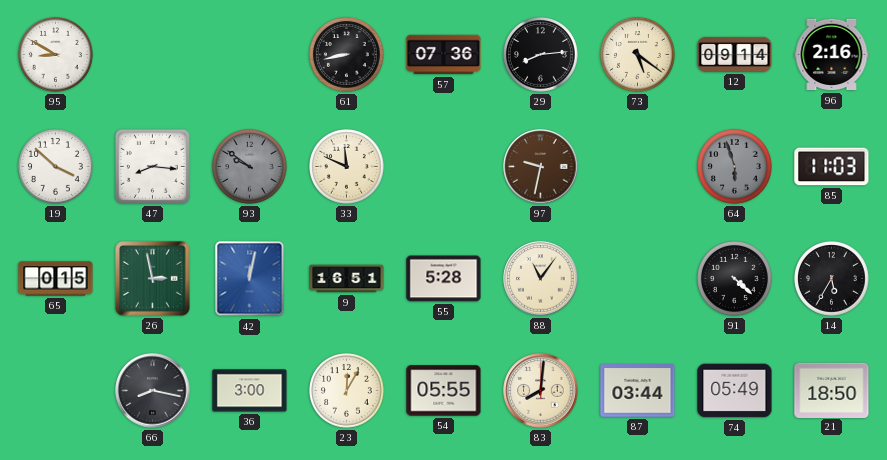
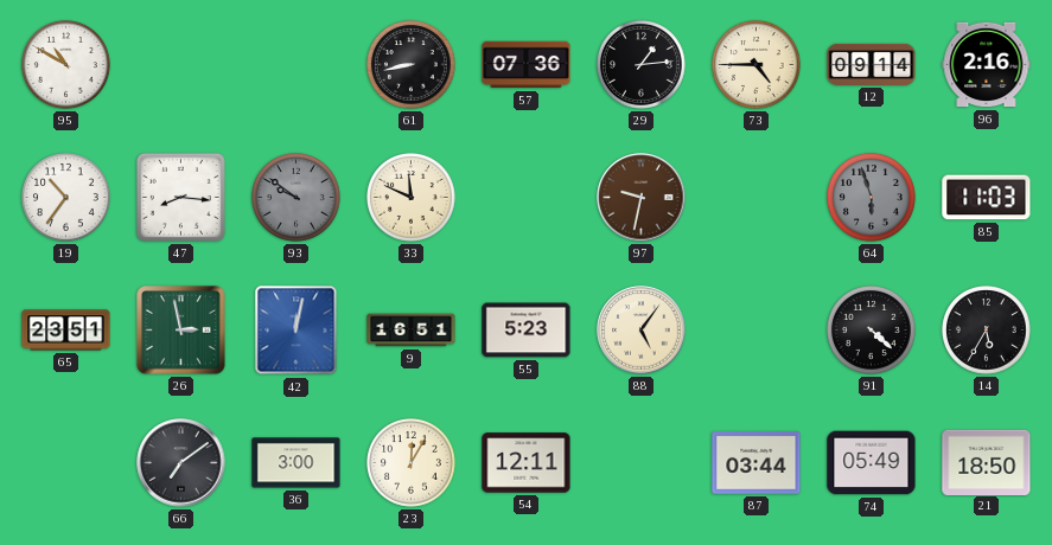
95: 8:50 -> 10:50 (66, 65)
29: 8:14 -> 1:14 (642, 65)
73: 5:21 -> 4:45 (757, 65)
19: 3:52 -> 10:36 (66, 198)
65: 0:15 -> 23:51 (66, 331)
55: 5:28 -> 5:23 (527, 331)
88: 11:06 -> 5:06 (642, 331)
66: 8:17 -> 7:09 (181, 463)
54: 05:55 -> 12:11 (527, 463)
83: 8:01 -> none (541, 391)
